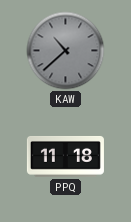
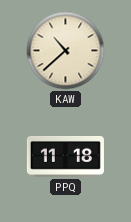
KAW dial: grey -> cream (66, 51)
